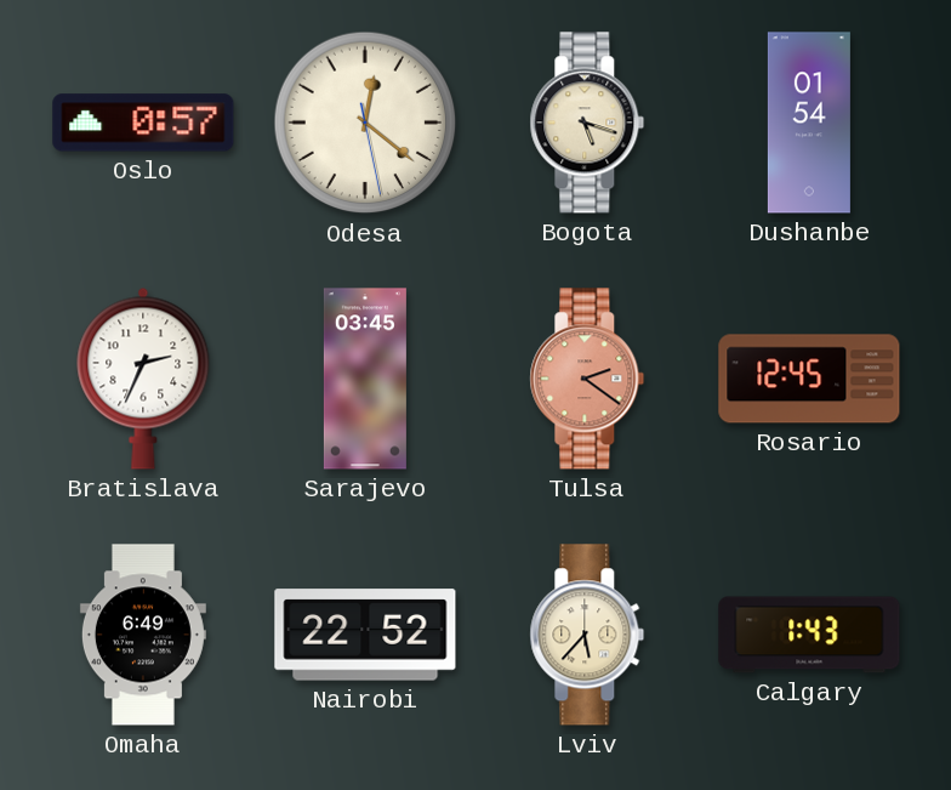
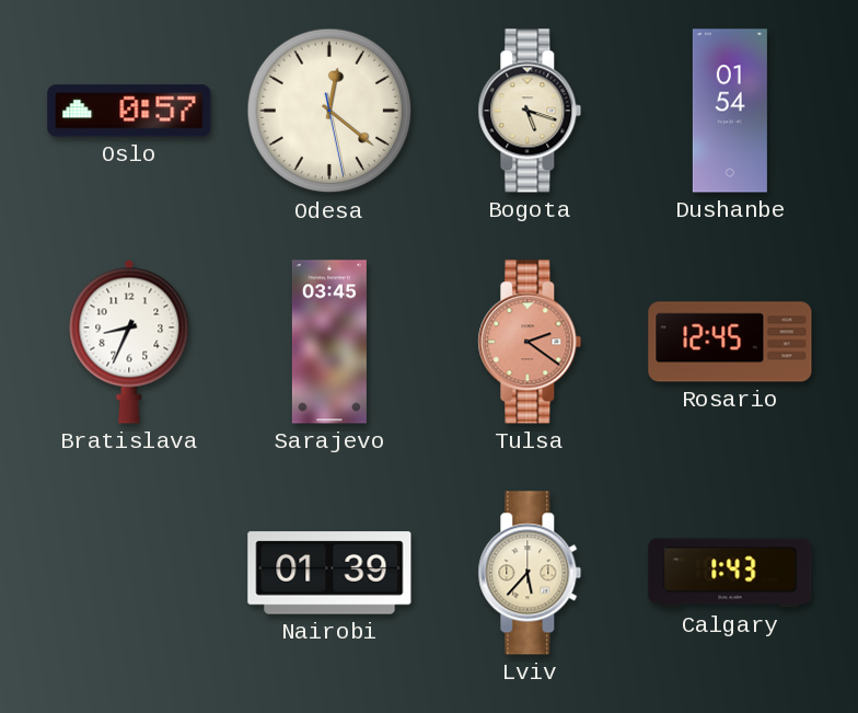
Bratislava: 2:34 -> 8:34 (129, 342)
Omaha: 6:49 -> none (143, 635)
Nairobi: 22:52 -> 01:39 (329, 573)
